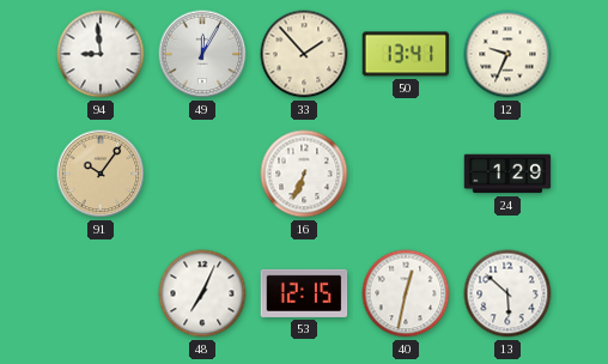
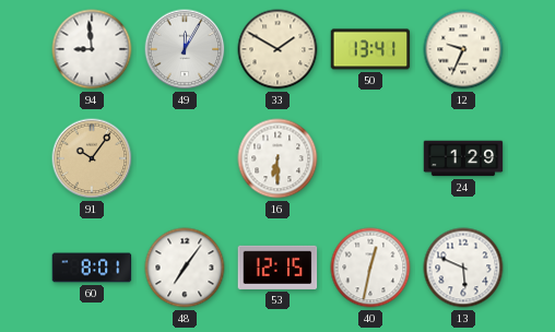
33: 1:53 -> 1:50 (277, 49)
16: 6:34 -> 6:30 (277, 158)
60: none -> 8:01 (92, 268)
48: 7:04 -> 7:06 (185, 268)
13: 5:52 -> 5:49 (463, 268)
